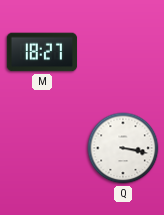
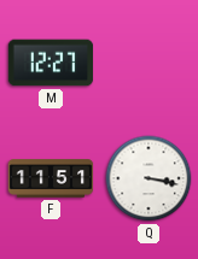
M: 18:27 -> 12:27 (51, 63)
F: none -> 11:51 (51, 178)
